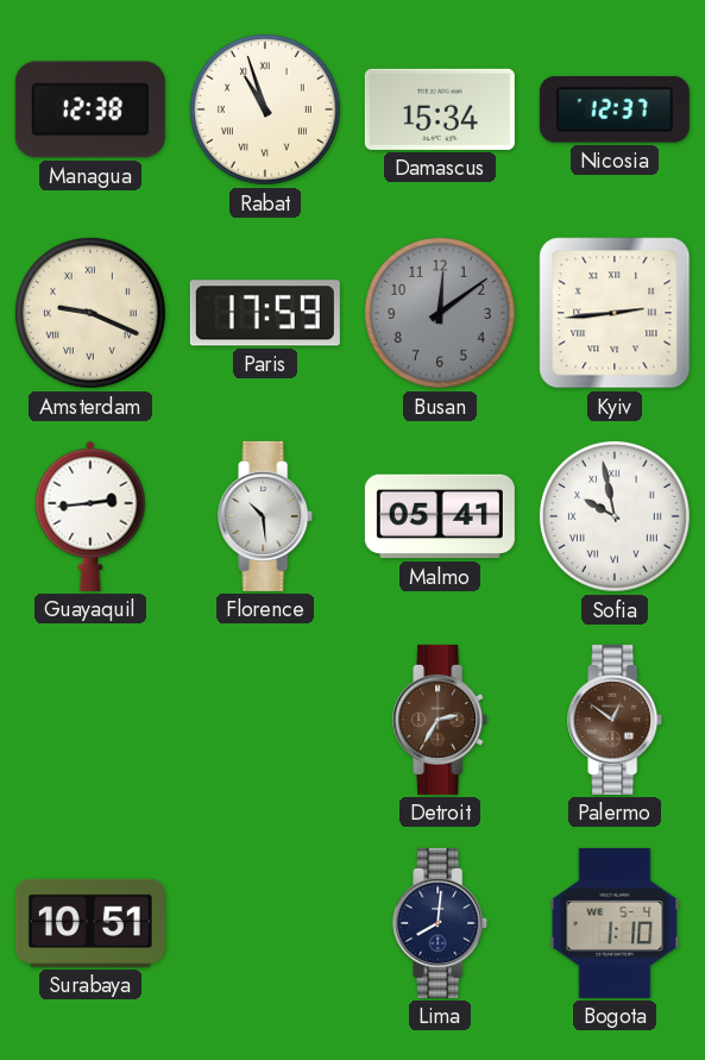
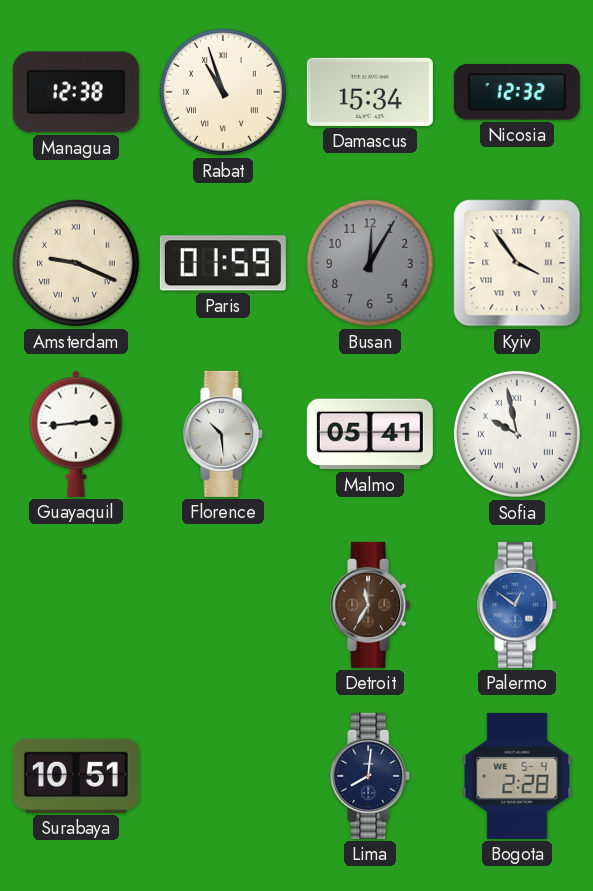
Nicosia: 12:37 -> 12:32 (517, 92)
Paris: 17:59 -> 01:59 (223, 263)
Busan: 12:09 -> 12:05 (370, 263)
Kyiv: 2:44 -> 3:54 (517, 263)
Detroit: 2:35 -> 11:35 (371, 605)
Palermo dial: brown -> blue (518, 605)
Bogota: 1:10 -> 2:28 (517, 776)
